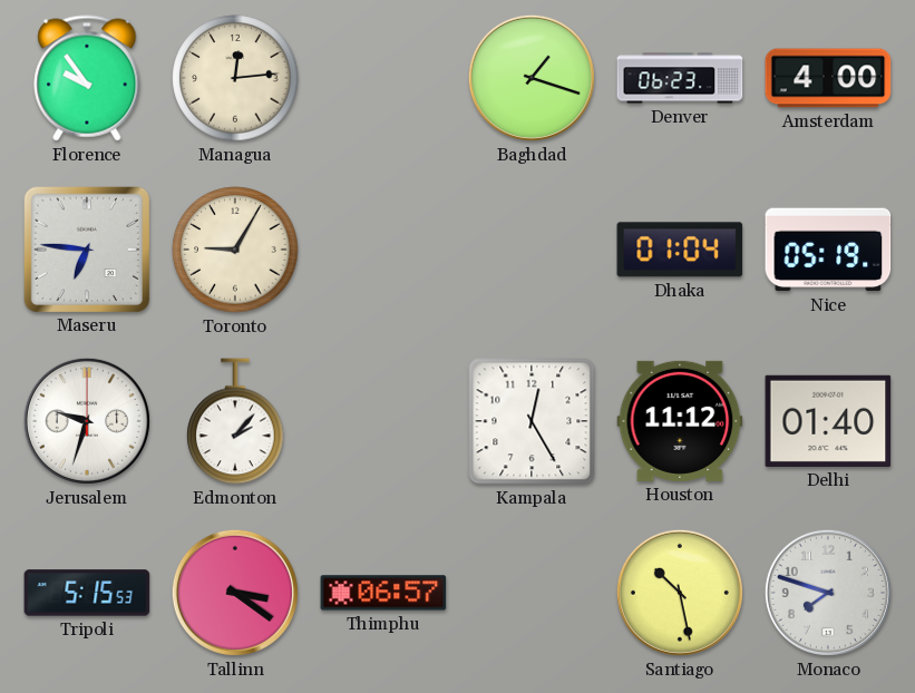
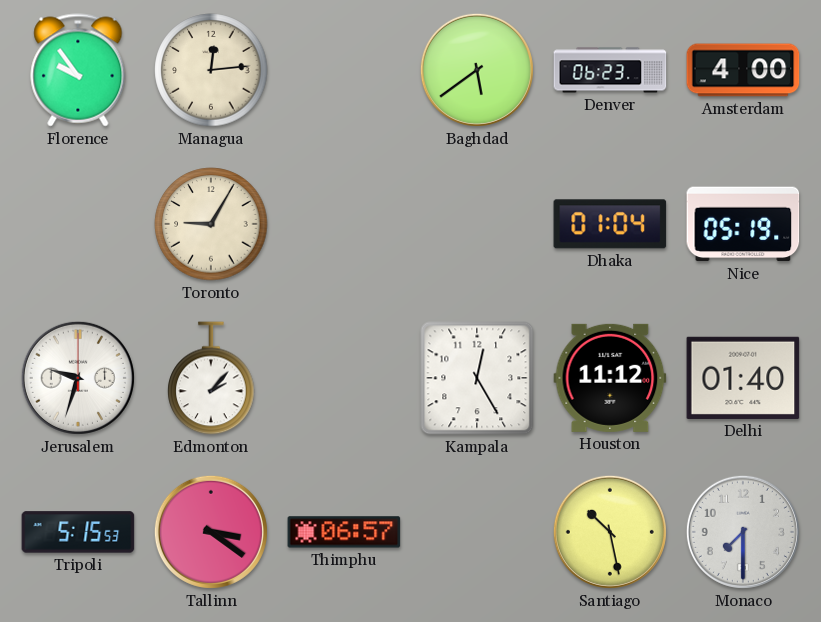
Baghdad: 1:18 -> 5:39 (477, 70)
Maseru: 6:46 -> none (86, 248)
Monaco: 7:48 -> 7:30 (743, 532)
